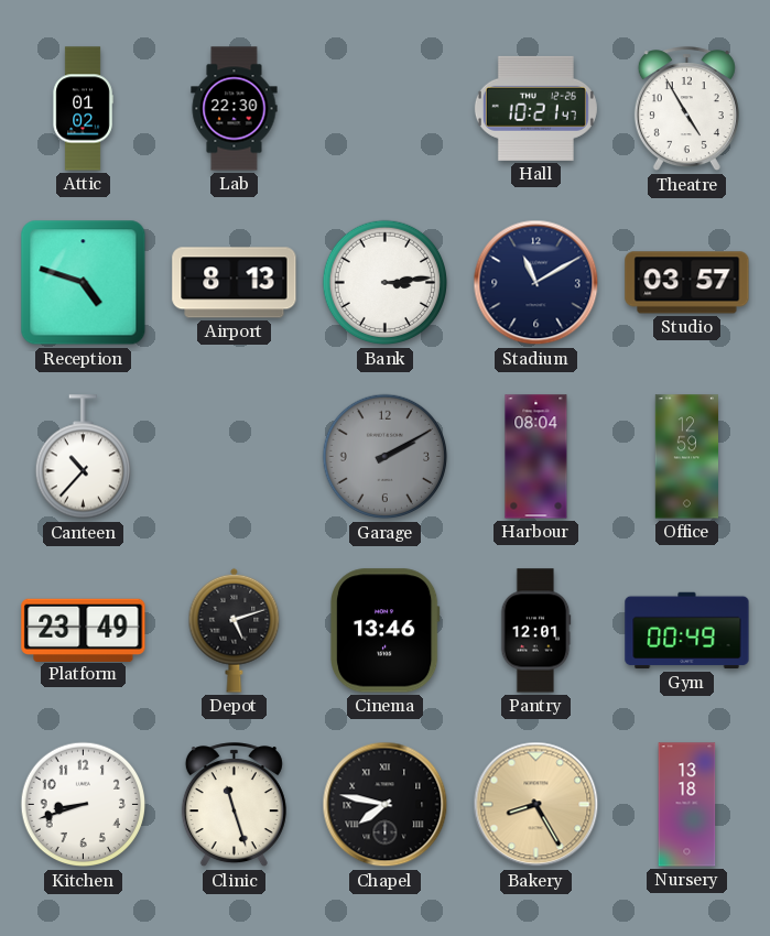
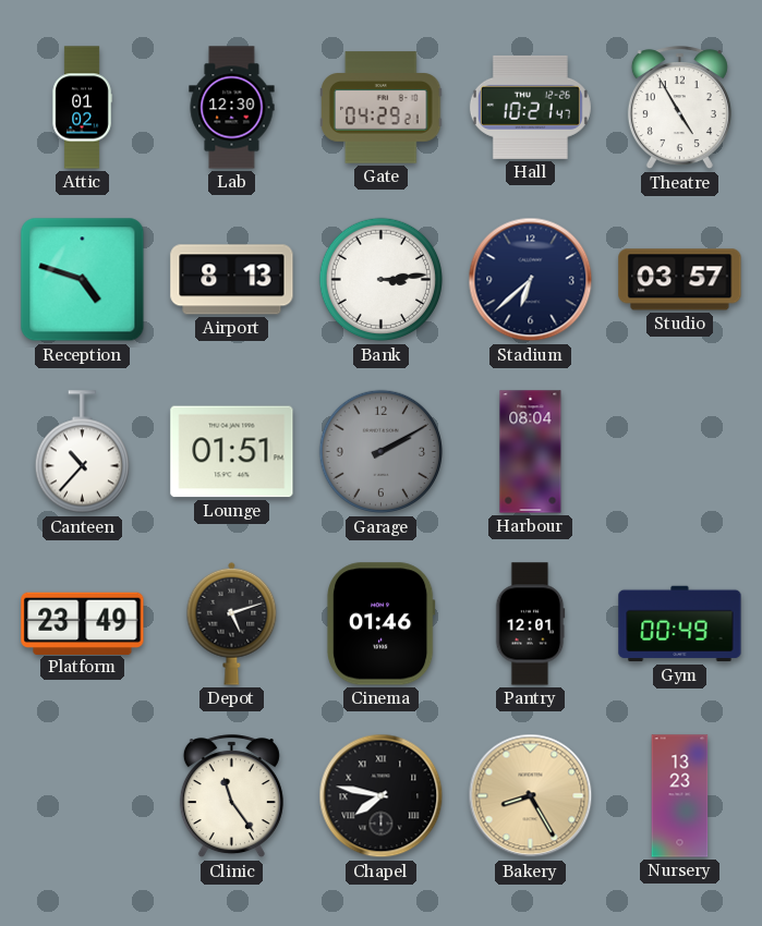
Lab: 22:30 -> 12:30 (232, 108)
Gate: none -> 04:29 (382, 108)
Stadium: 11:10 -> 6:38 (531, 280)
Lounge: none -> 01:51 (232, 452)
Office: 12:59 -> none (686, 457)
Cinema: 13:46 -> 01:46 (380, 624)
Kitchen: 8:42 -> none (84, 805)
Clinic: 11:27 -> 11:24 (231, 796)
Nursery: 13:18 -> 13:23 (680, 796)
